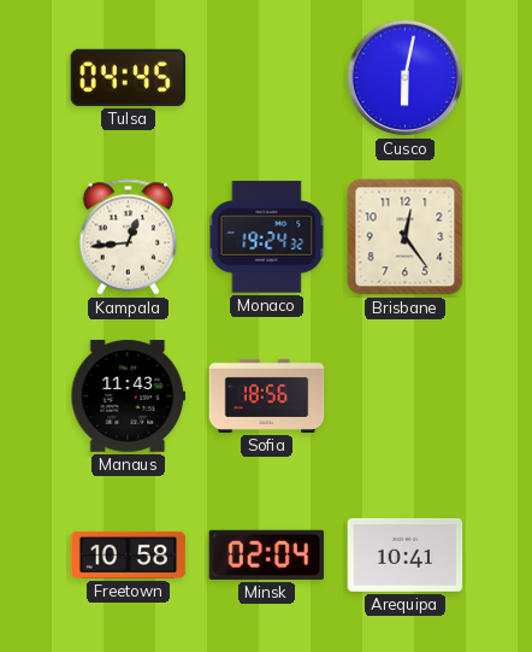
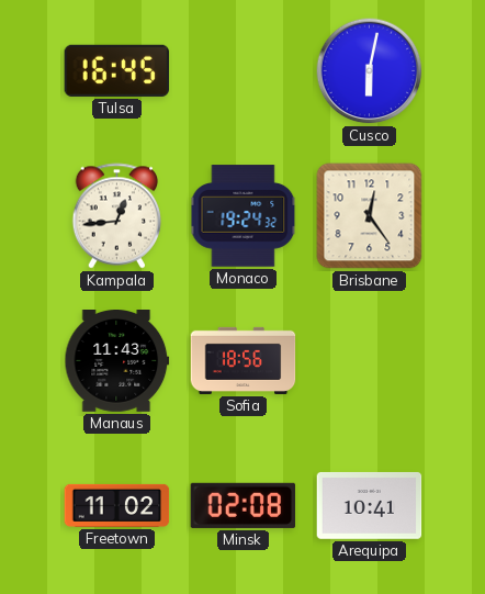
Tulsa: 04:45 -> 16:45 (117, 70)
Freetown: 10:58 -> 11:02 (117, 505)
Minsk: 02:04 -> 02:08 (244, 505)
